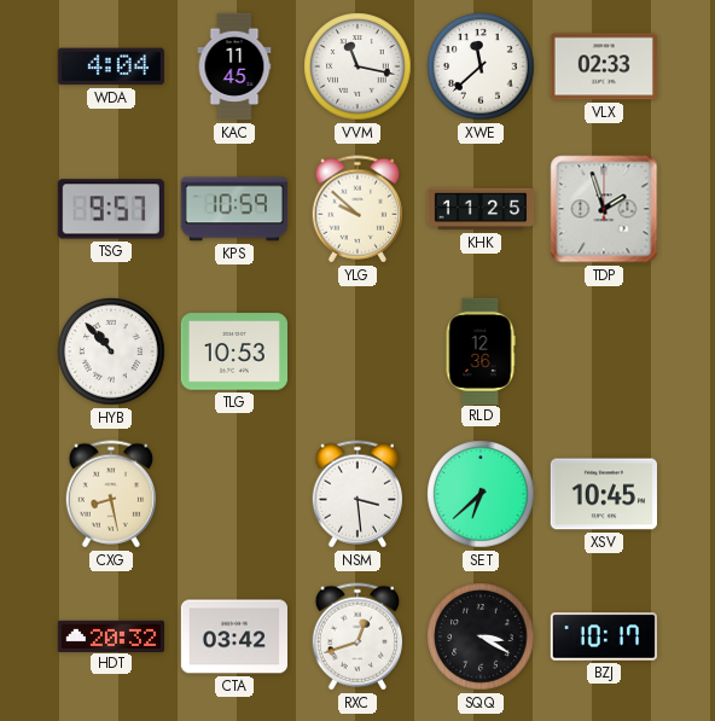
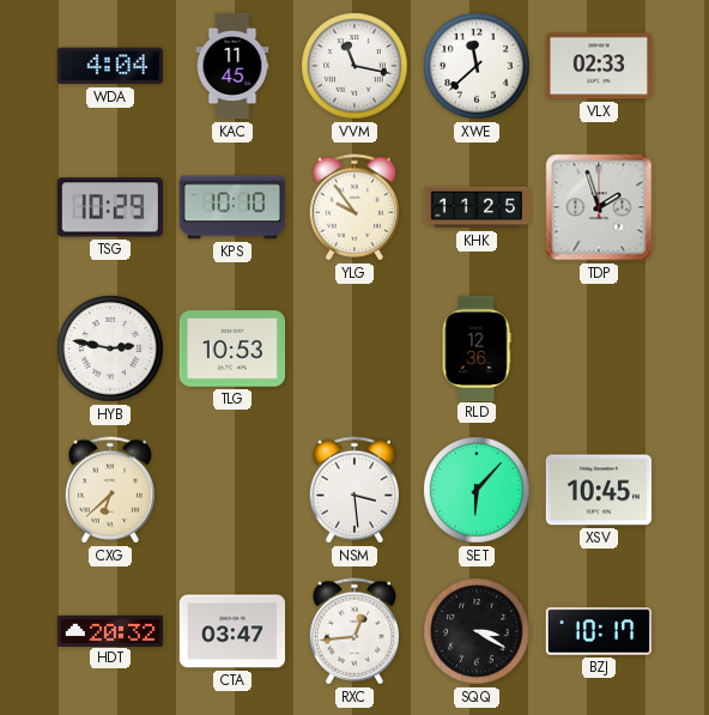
TSG: 9:57 -> 10:29 (110, 207)
KPS: 10:59 -> 10:10 (231, 207)
YLG: 9:52 -> 9:54 (353, 207)
HYB: 10:53 -> 2:47 (110, 349)
CXG: 8:28 -> 6:38 (109, 490)
SET: 6:38 -> 6:07 (477, 490)
CTA: 03:42 -> 03:47 (231, 631)
RXC: 12:42 -> 12:44 (353, 631)
